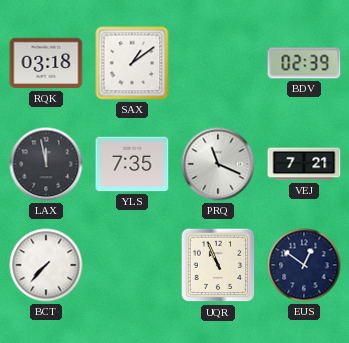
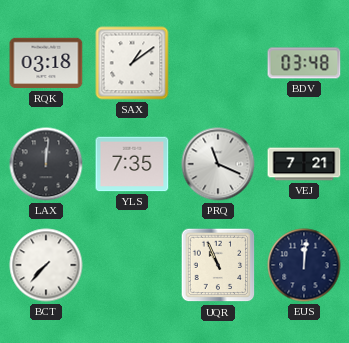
BDV: 02:39 -> 03:48 (304, 63)
LAX: 11:58 -> 12:01 (46, 164)
EUS: 12:51 -> 12:01 (304, 265)
